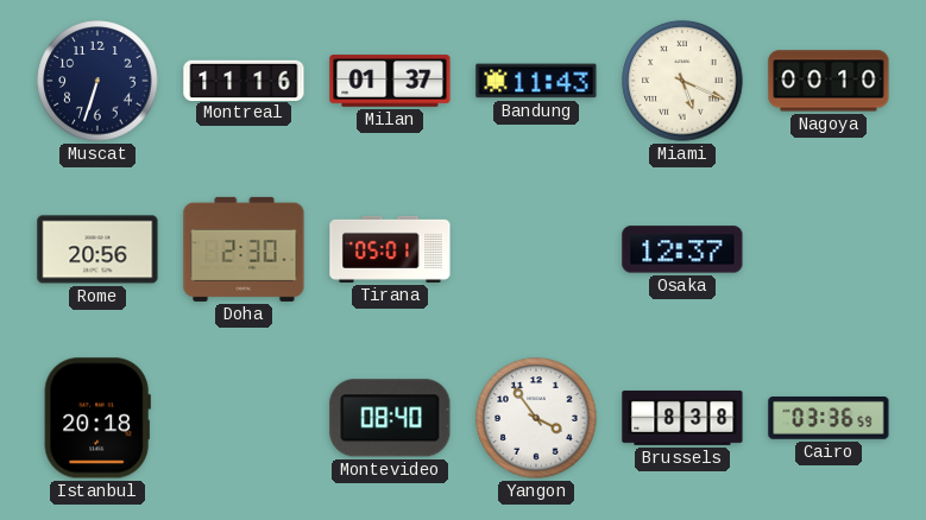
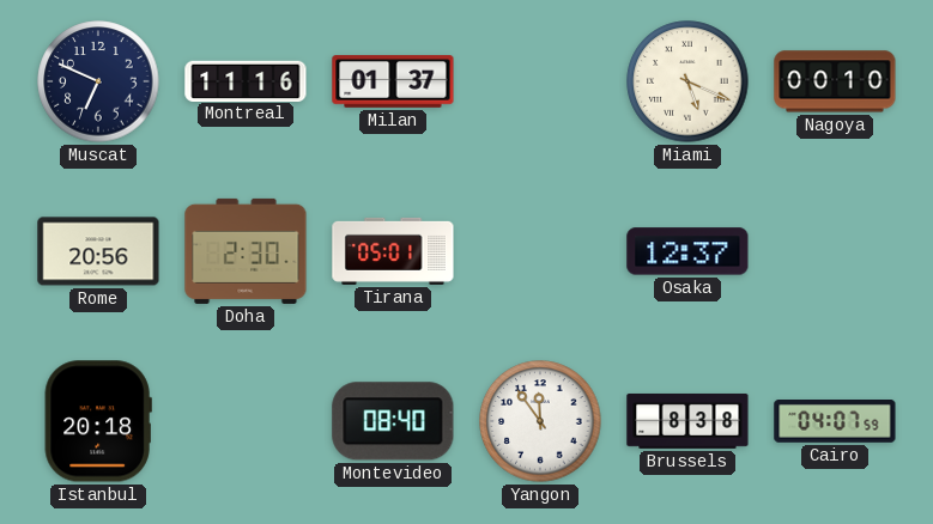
Muscat: 6:33 -> 6:49 (98, 81)
Bandung: 11:43 -> none (536, 81)
Yangon: 3:54 -> 11:54 (540, 421)
Cairo: 03:36 -> 04:07 (835, 422)
